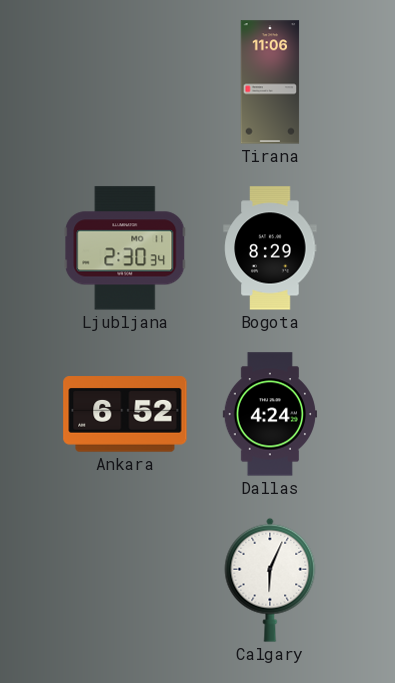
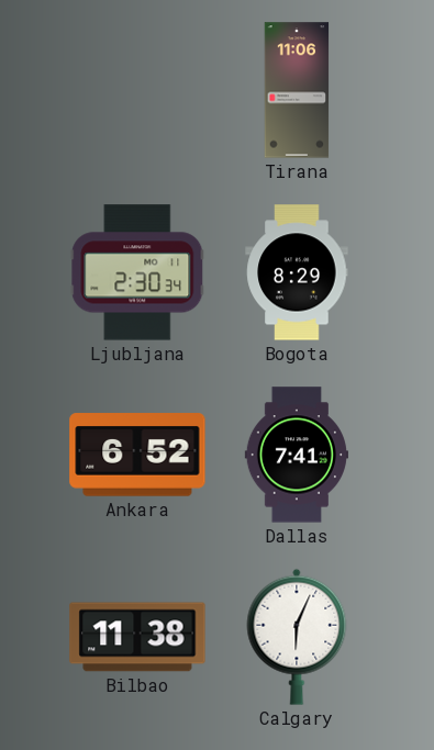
Dallas: 4:24 -> 7:41 (297, 455)
Bilbao: none -> 11:38 (137, 637)
